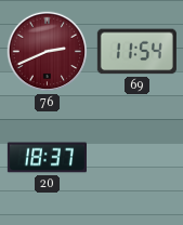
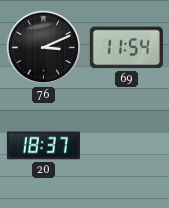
76: 2:41 -> 3:11 (44, 48)
76 dial: burgundy -> black (44, 48)
